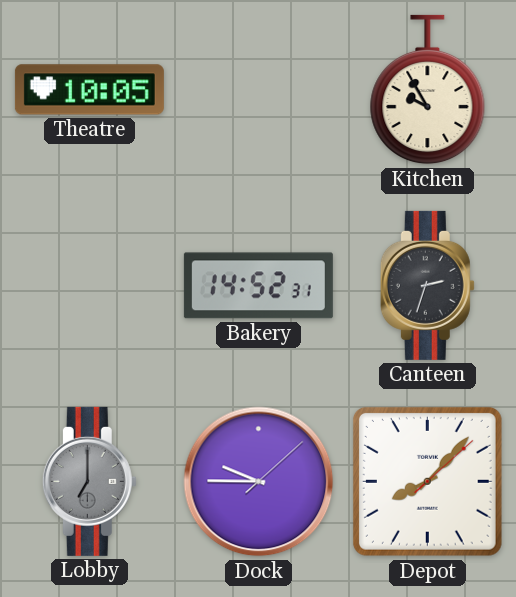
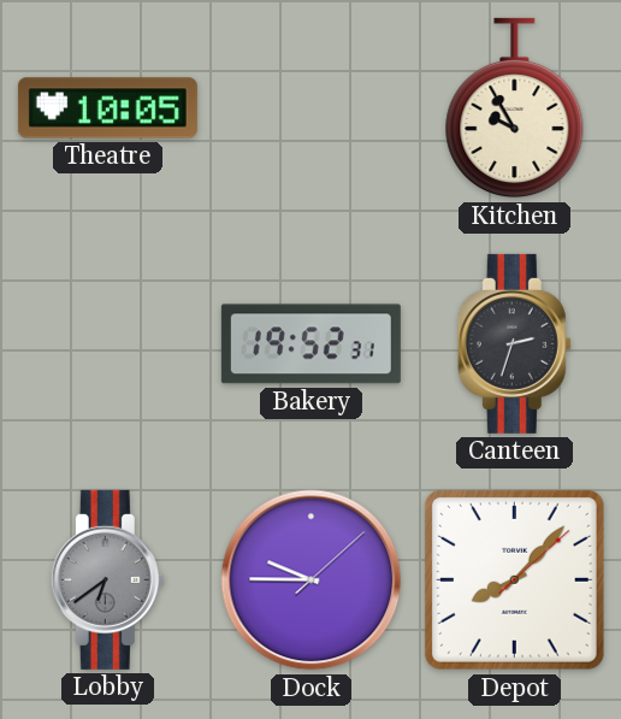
Bakery: 14:52 -> 19:52 (310, 344)
Lobby: 7:00 -> 6:39 (107, 579)
